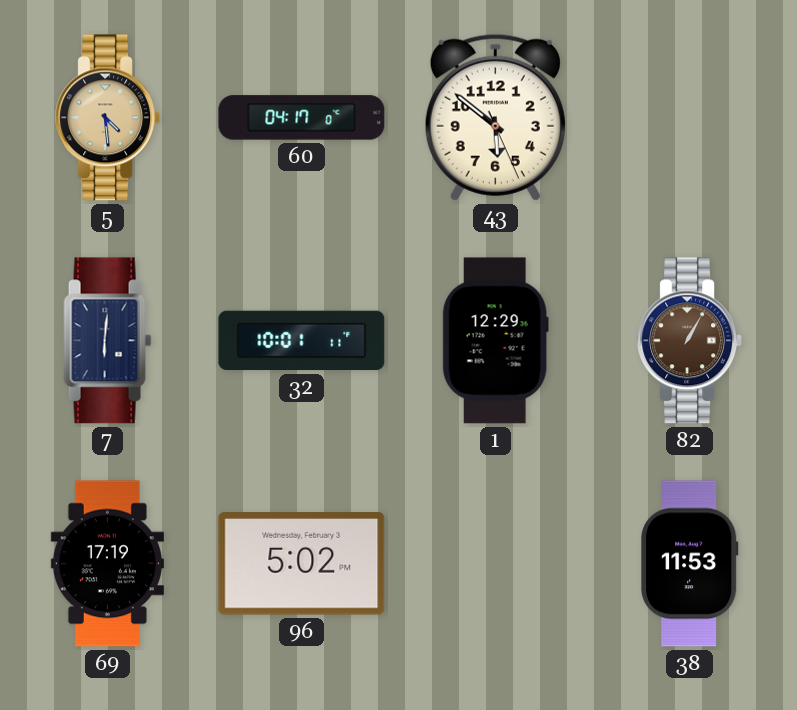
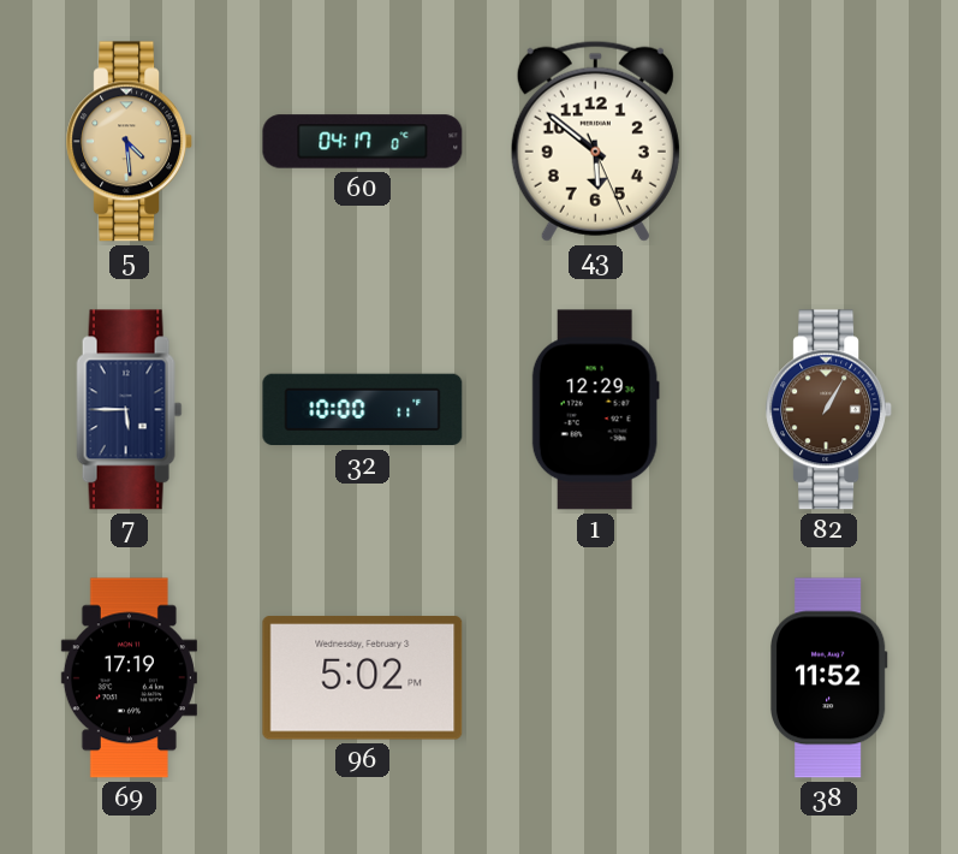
7: 6:01 -> 5:45 (130, 410)
32: 10:01 -> 10:00 (363, 410)
38: 11:53 -> 11:52 (828, 678)
